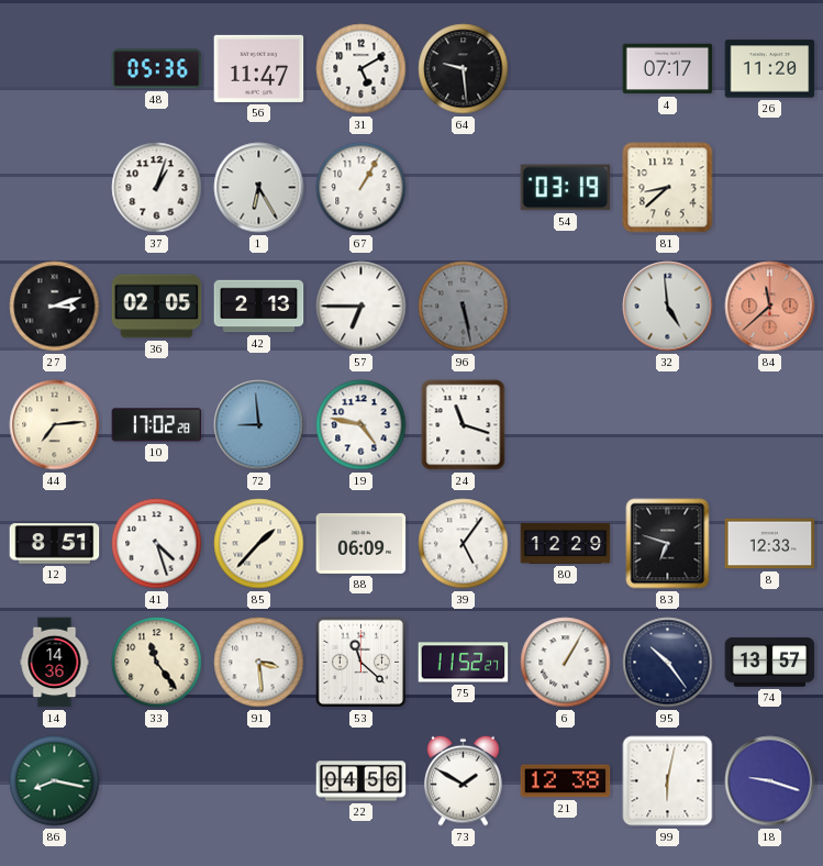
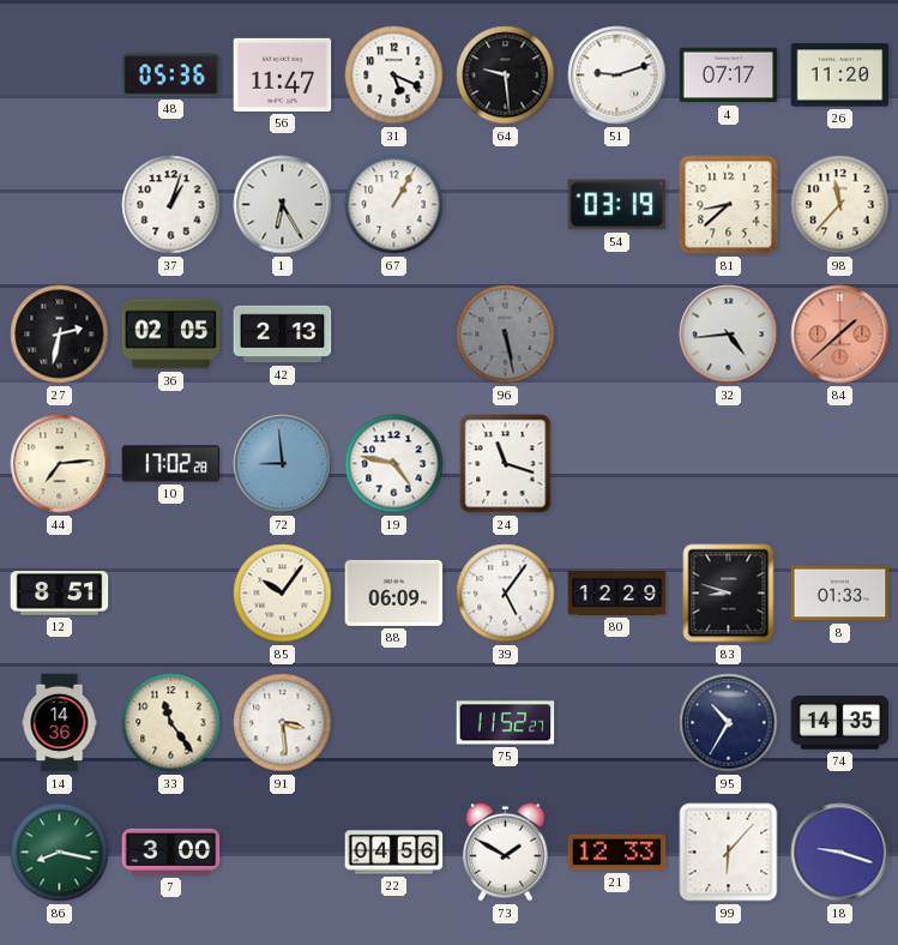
31: 5:10 -> 5:19 (394, 76)
51: none -> 9:12 (617, 76)
98: none -> 11:37 (840, 205)
27: 3:12 -> 2:32 (60, 335)
57: 6:45 -> none (362, 307)
32: 4:59 -> 4:44 (729, 335)
84: 11:38 -> 1:38 (840, 335)
41: 4:27 -> none (157, 544)
85: 1:37 -> 10:06 (283, 594)
83: 6:48 -> 8:48 (729, 594)
8: 12:33 -> 01:33 (840, 594)
53: 11:22 -> none (362, 663)
6: 1:05 -> none (566, 663)
95: 10:24 -> 10:35 (729, 723)
74: 13:57 -> 14:35 (840, 723)
7: none -> 3:00 (171, 851)
21: 12:38 -> 12:33 (617, 853)
99: 6:02 -> 6:07 (729, 853)
